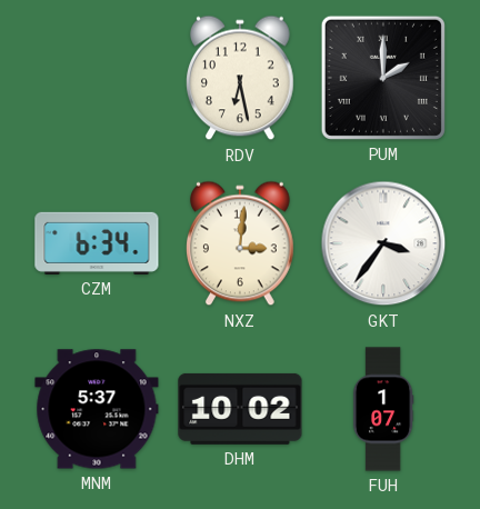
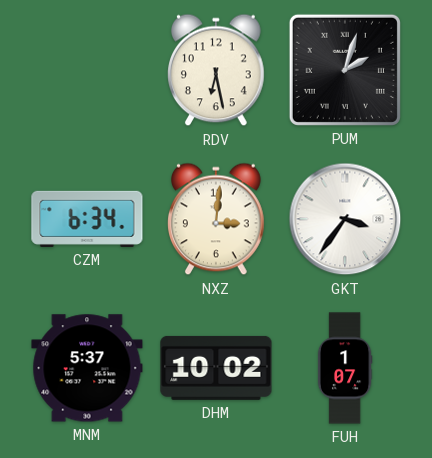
PUM: 2:00 -> 2:03 (345, 70)
